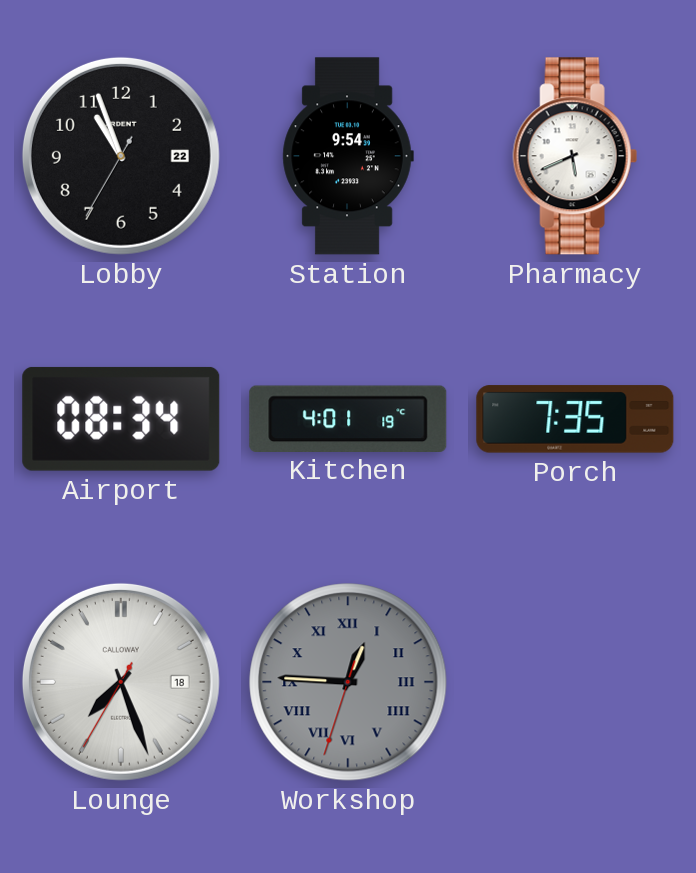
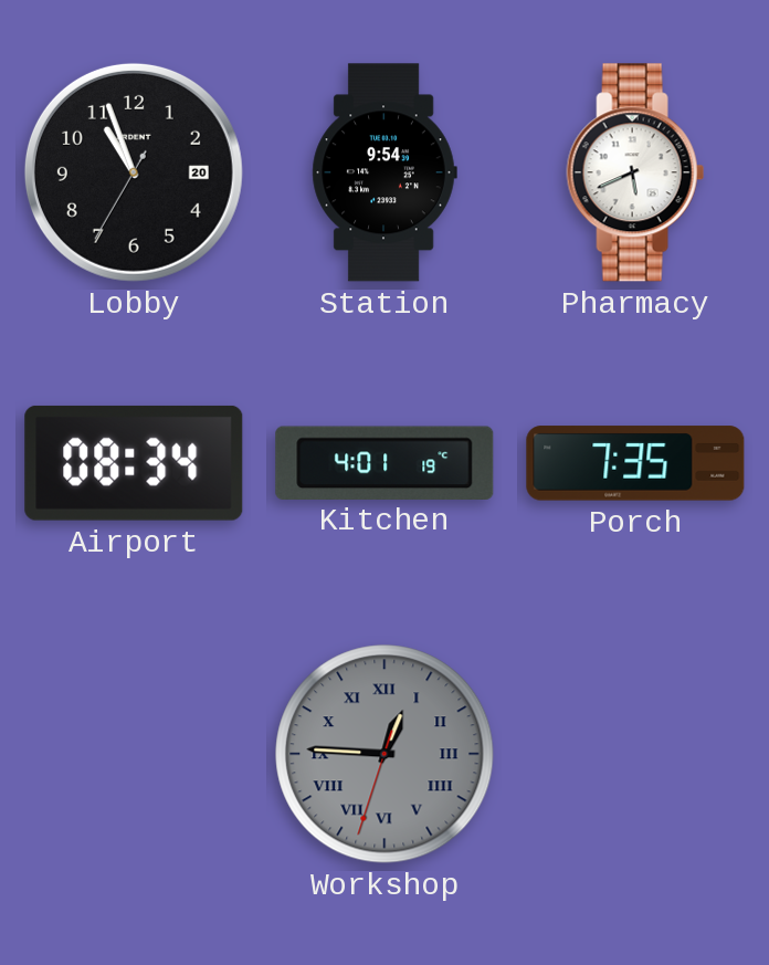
Lobby date: 22 -> 20 (134, 172)
Lounge: 7:26 -> none (121, 682)
